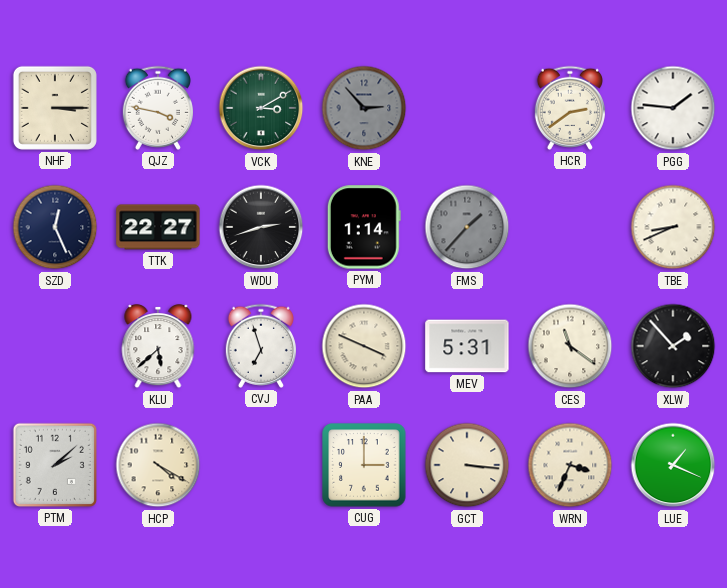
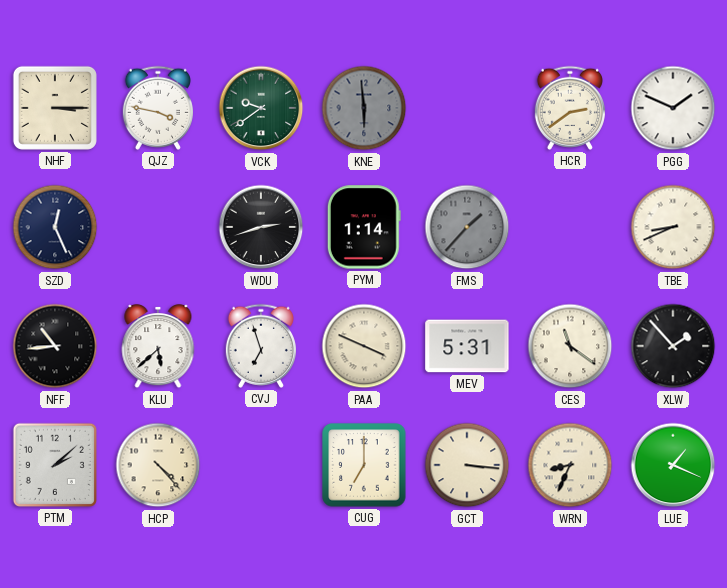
VCK: 3:10 -> 9:39 (261, 108)
KNE: 2:53 -> 5:59 (364, 108)
PGG: 1:46 -> 1:49 (673, 108)
TTK: 22:27 -> none (158, 227)
NFF: none -> 10:44 (55, 346)
HCP: 4:20 -> 4:23 (158, 465)
CUG: 3:00 -> 7:00 (364, 465)
WRN: 3:34 -> 8:34 (570, 465)
